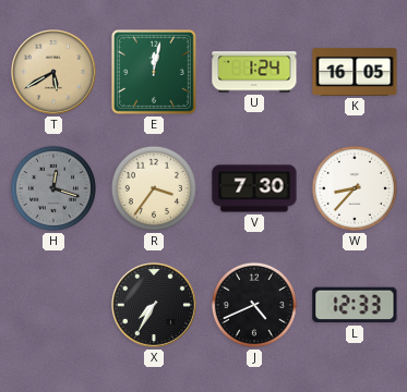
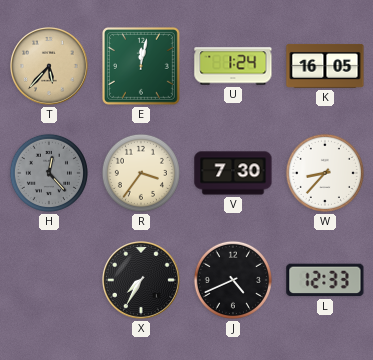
T: 5:40 -> 5:37 (50, 67)
H: 12:18 -> 12:23 (49, 173)
